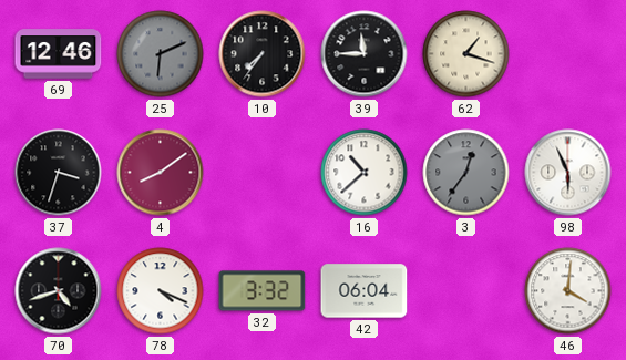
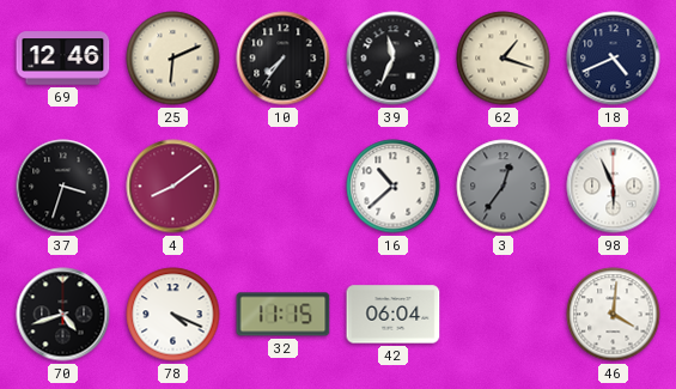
25 dial: grey -> cream (173, 59)
39: 11:45 -> 11:34 (394, 59)
18: none -> 4:41 (614, 59)
32: 3:32 -> 11:15 (284, 315)
